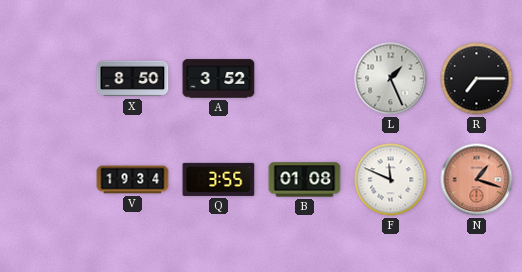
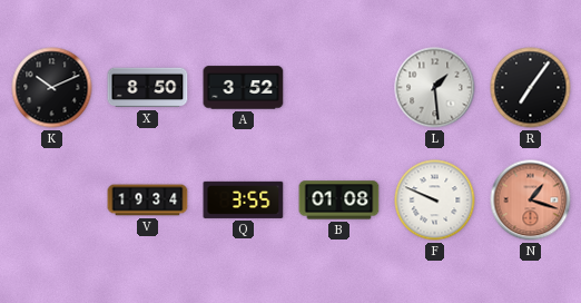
K: none -> 10:11 (52, 88)
L: 1:26 -> 1:29 (435, 88)
R: 7:15 -> 7:06 (531, 88)
F: 11:49 -> 9:49 (435, 201)
